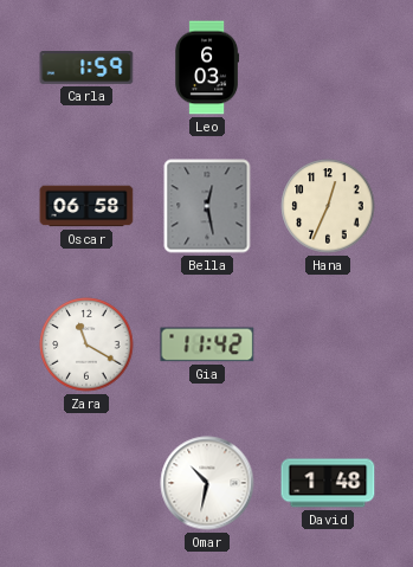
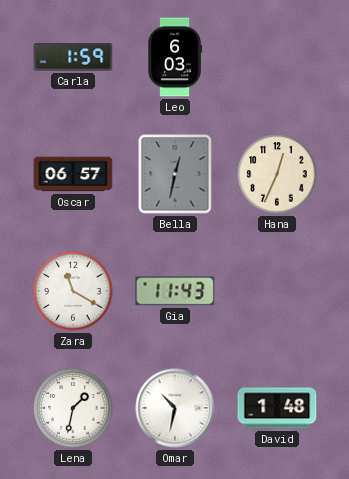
Oscar: 06:58 -> 06:57 (73, 174)
Bella: 12:28 -> 12:32 (175, 174)
Gia: 11:42 -> 11:43 (175, 291)
Lena: none -> 1:32 (73, 408)
